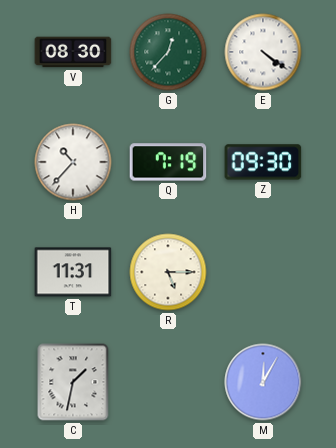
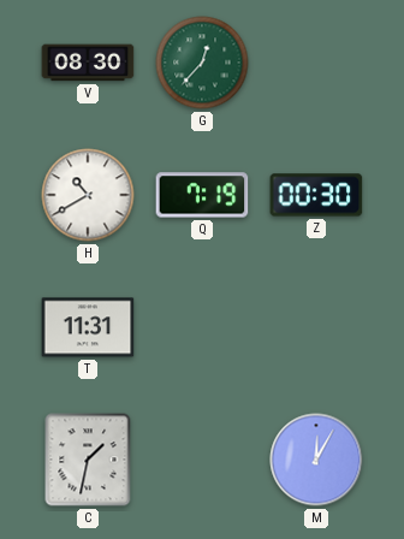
E: 4:21 -> none (263, 52)
H: 10:37 -> 10:40 (88, 195)
Z: 09:30 -> 00:30 (316, 195)
R: 5:15 -> none (168, 272)
